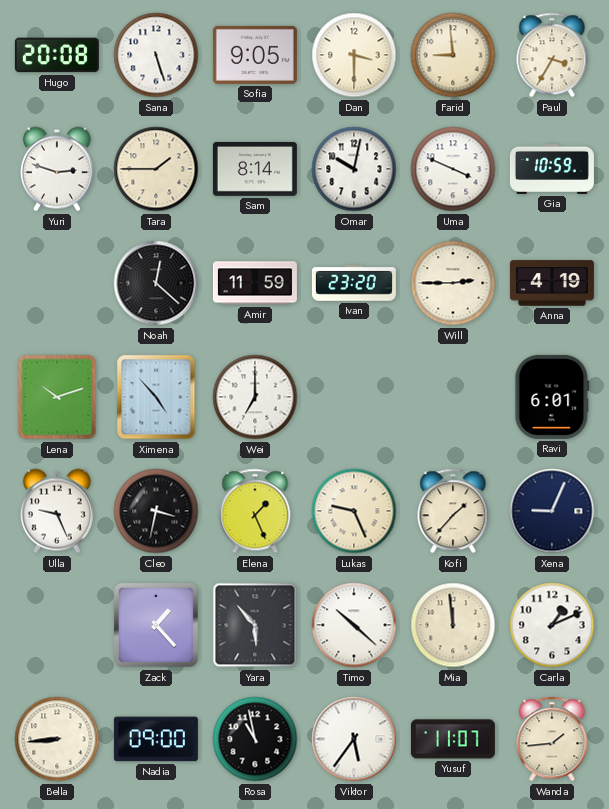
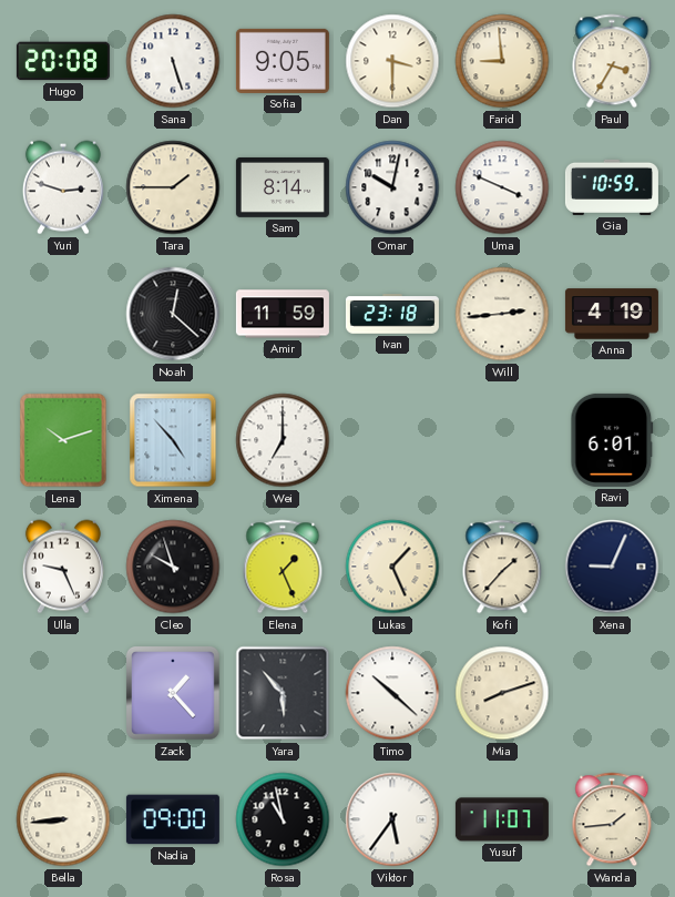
Ivan: 23:20 -> 23:18 (392, 314)
Will: 2:45 -> 2:44 (502, 314)
Cleo: 3:32 -> 9:57 (173, 567)
Lukas: 9:26 -> 1:26 (392, 567)
Mia: 11:59 -> 8:12 (502, 693)
Carla: 1:11 -> none (552, 625)
